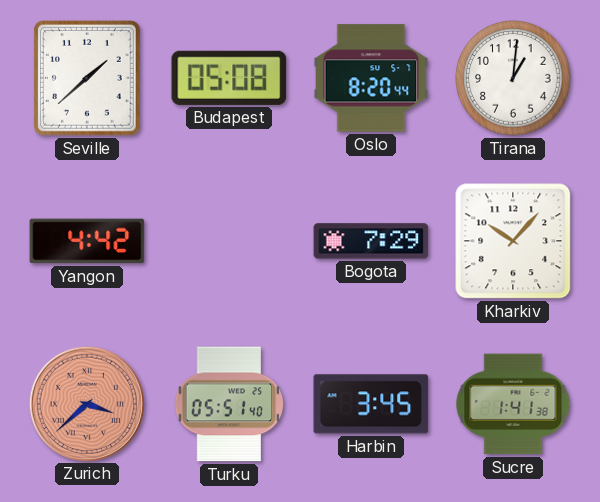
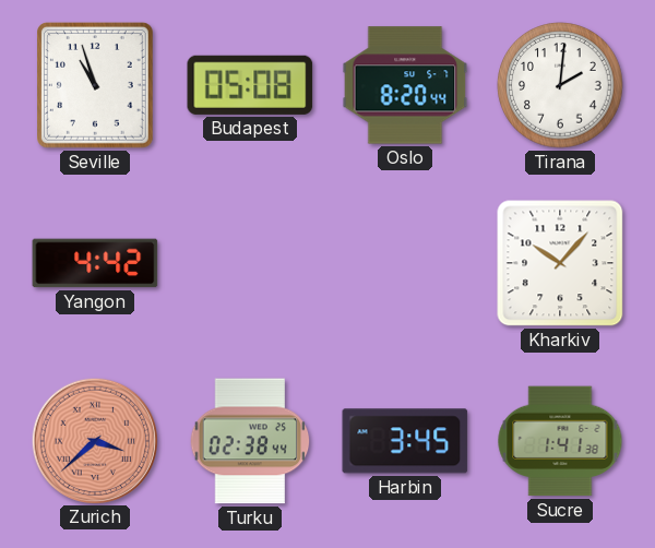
Seville: 1:38 -> 10:57 (96, 86)
Tirana: 1:01 -> 2:01 (560, 85)
Bogota: 7:29 -> none (371, 241)
Turku: 05:51 -> 02:38 (250, 441)
